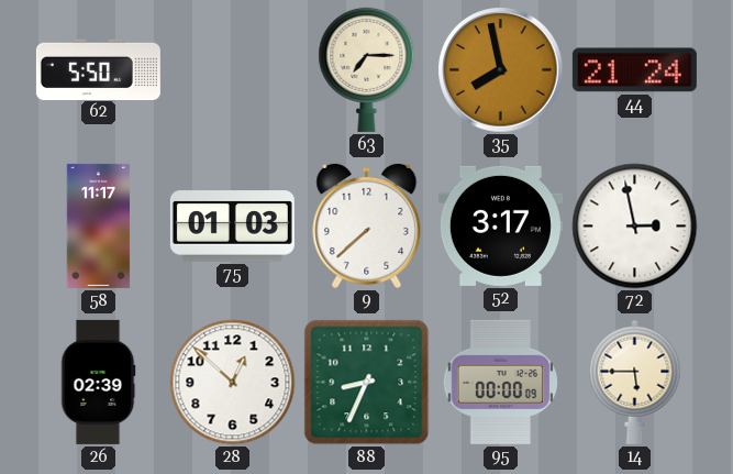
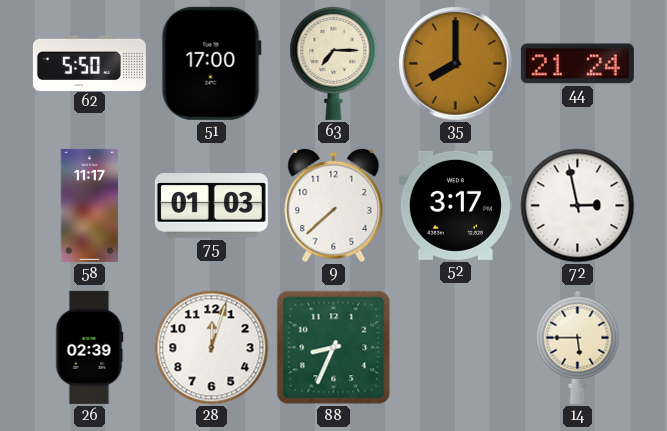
51: none -> 17:00 (211, 63)
35: 7:58 -> 8:00 (456, 64)
28: 12:52 -> 12:03 (212, 348)
95: 00:00 -> none (501, 382)
